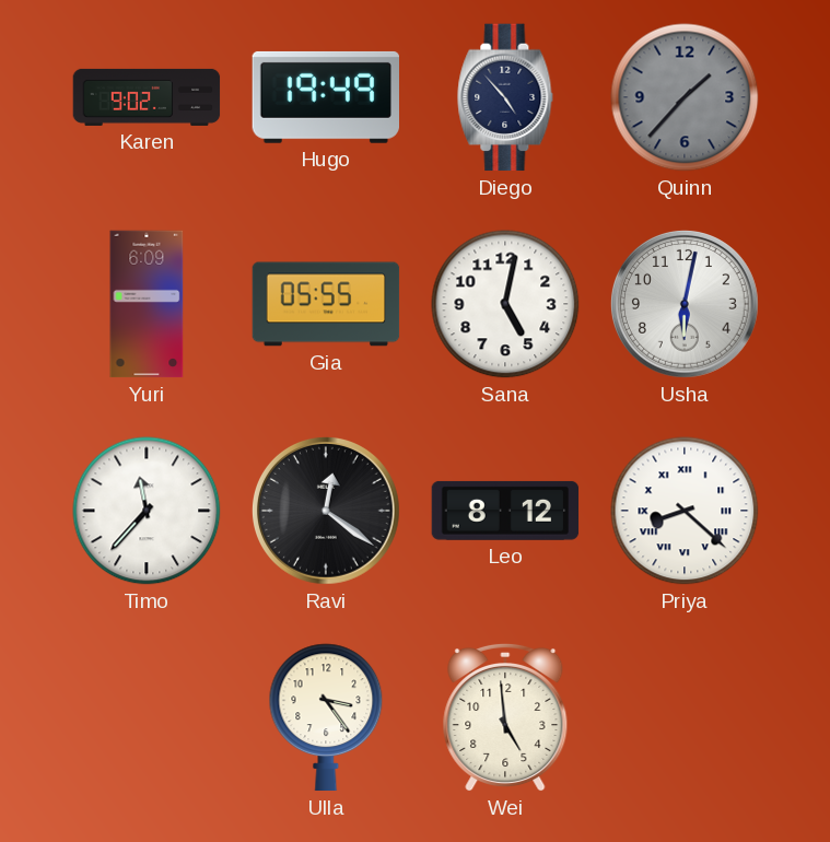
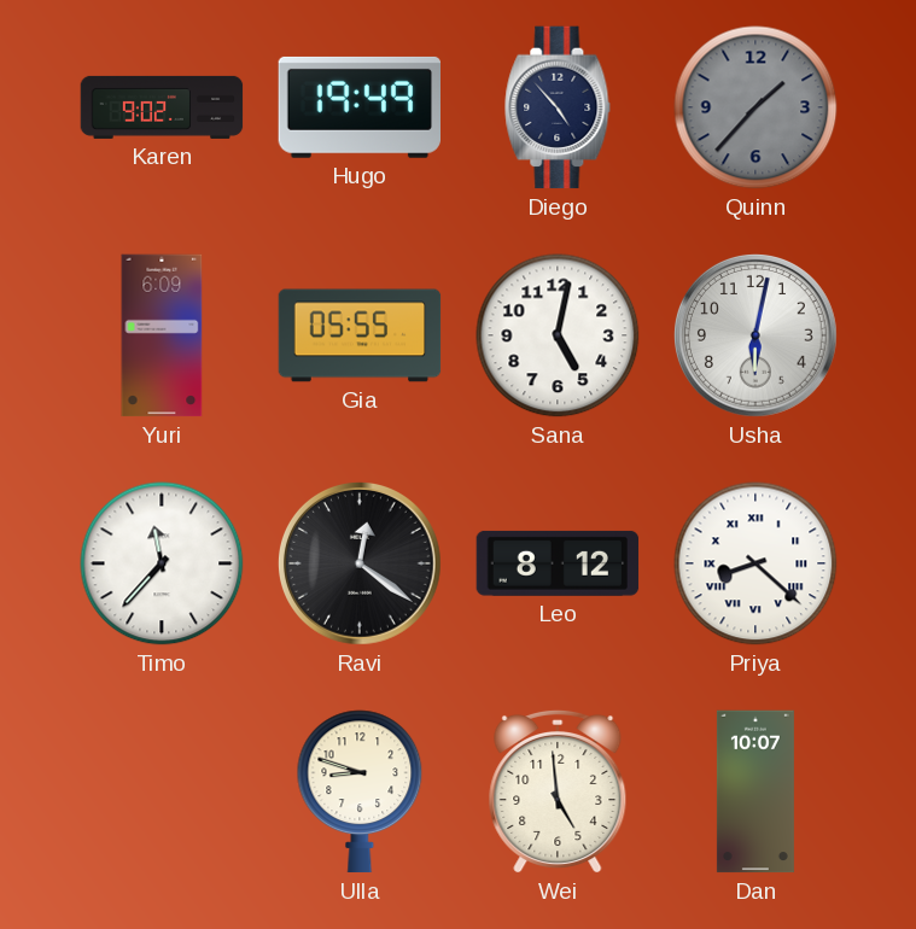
Ulla: 3:24 -> 8:48 (360, 791)
Dan: none -> 10:07 (755, 791)
